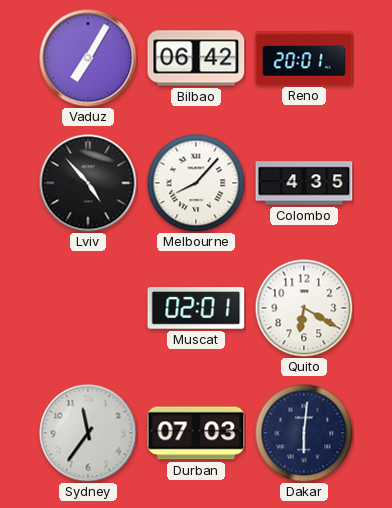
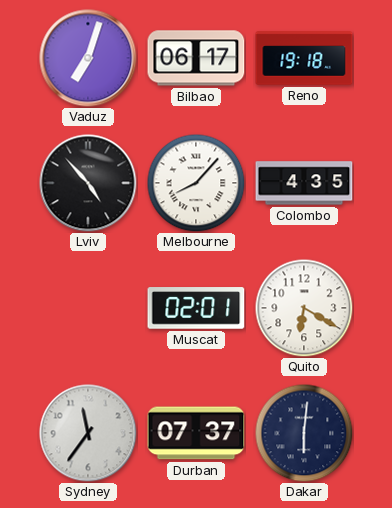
Vaduz: 7:05 -> 7:03 (88, 58)
Bilbao: 06:42 -> 06:17 (196, 58)
Reno: 20:01 -> 19:18 (304, 58)
Durban: 07:03 -> 07:37 (196, 433)
